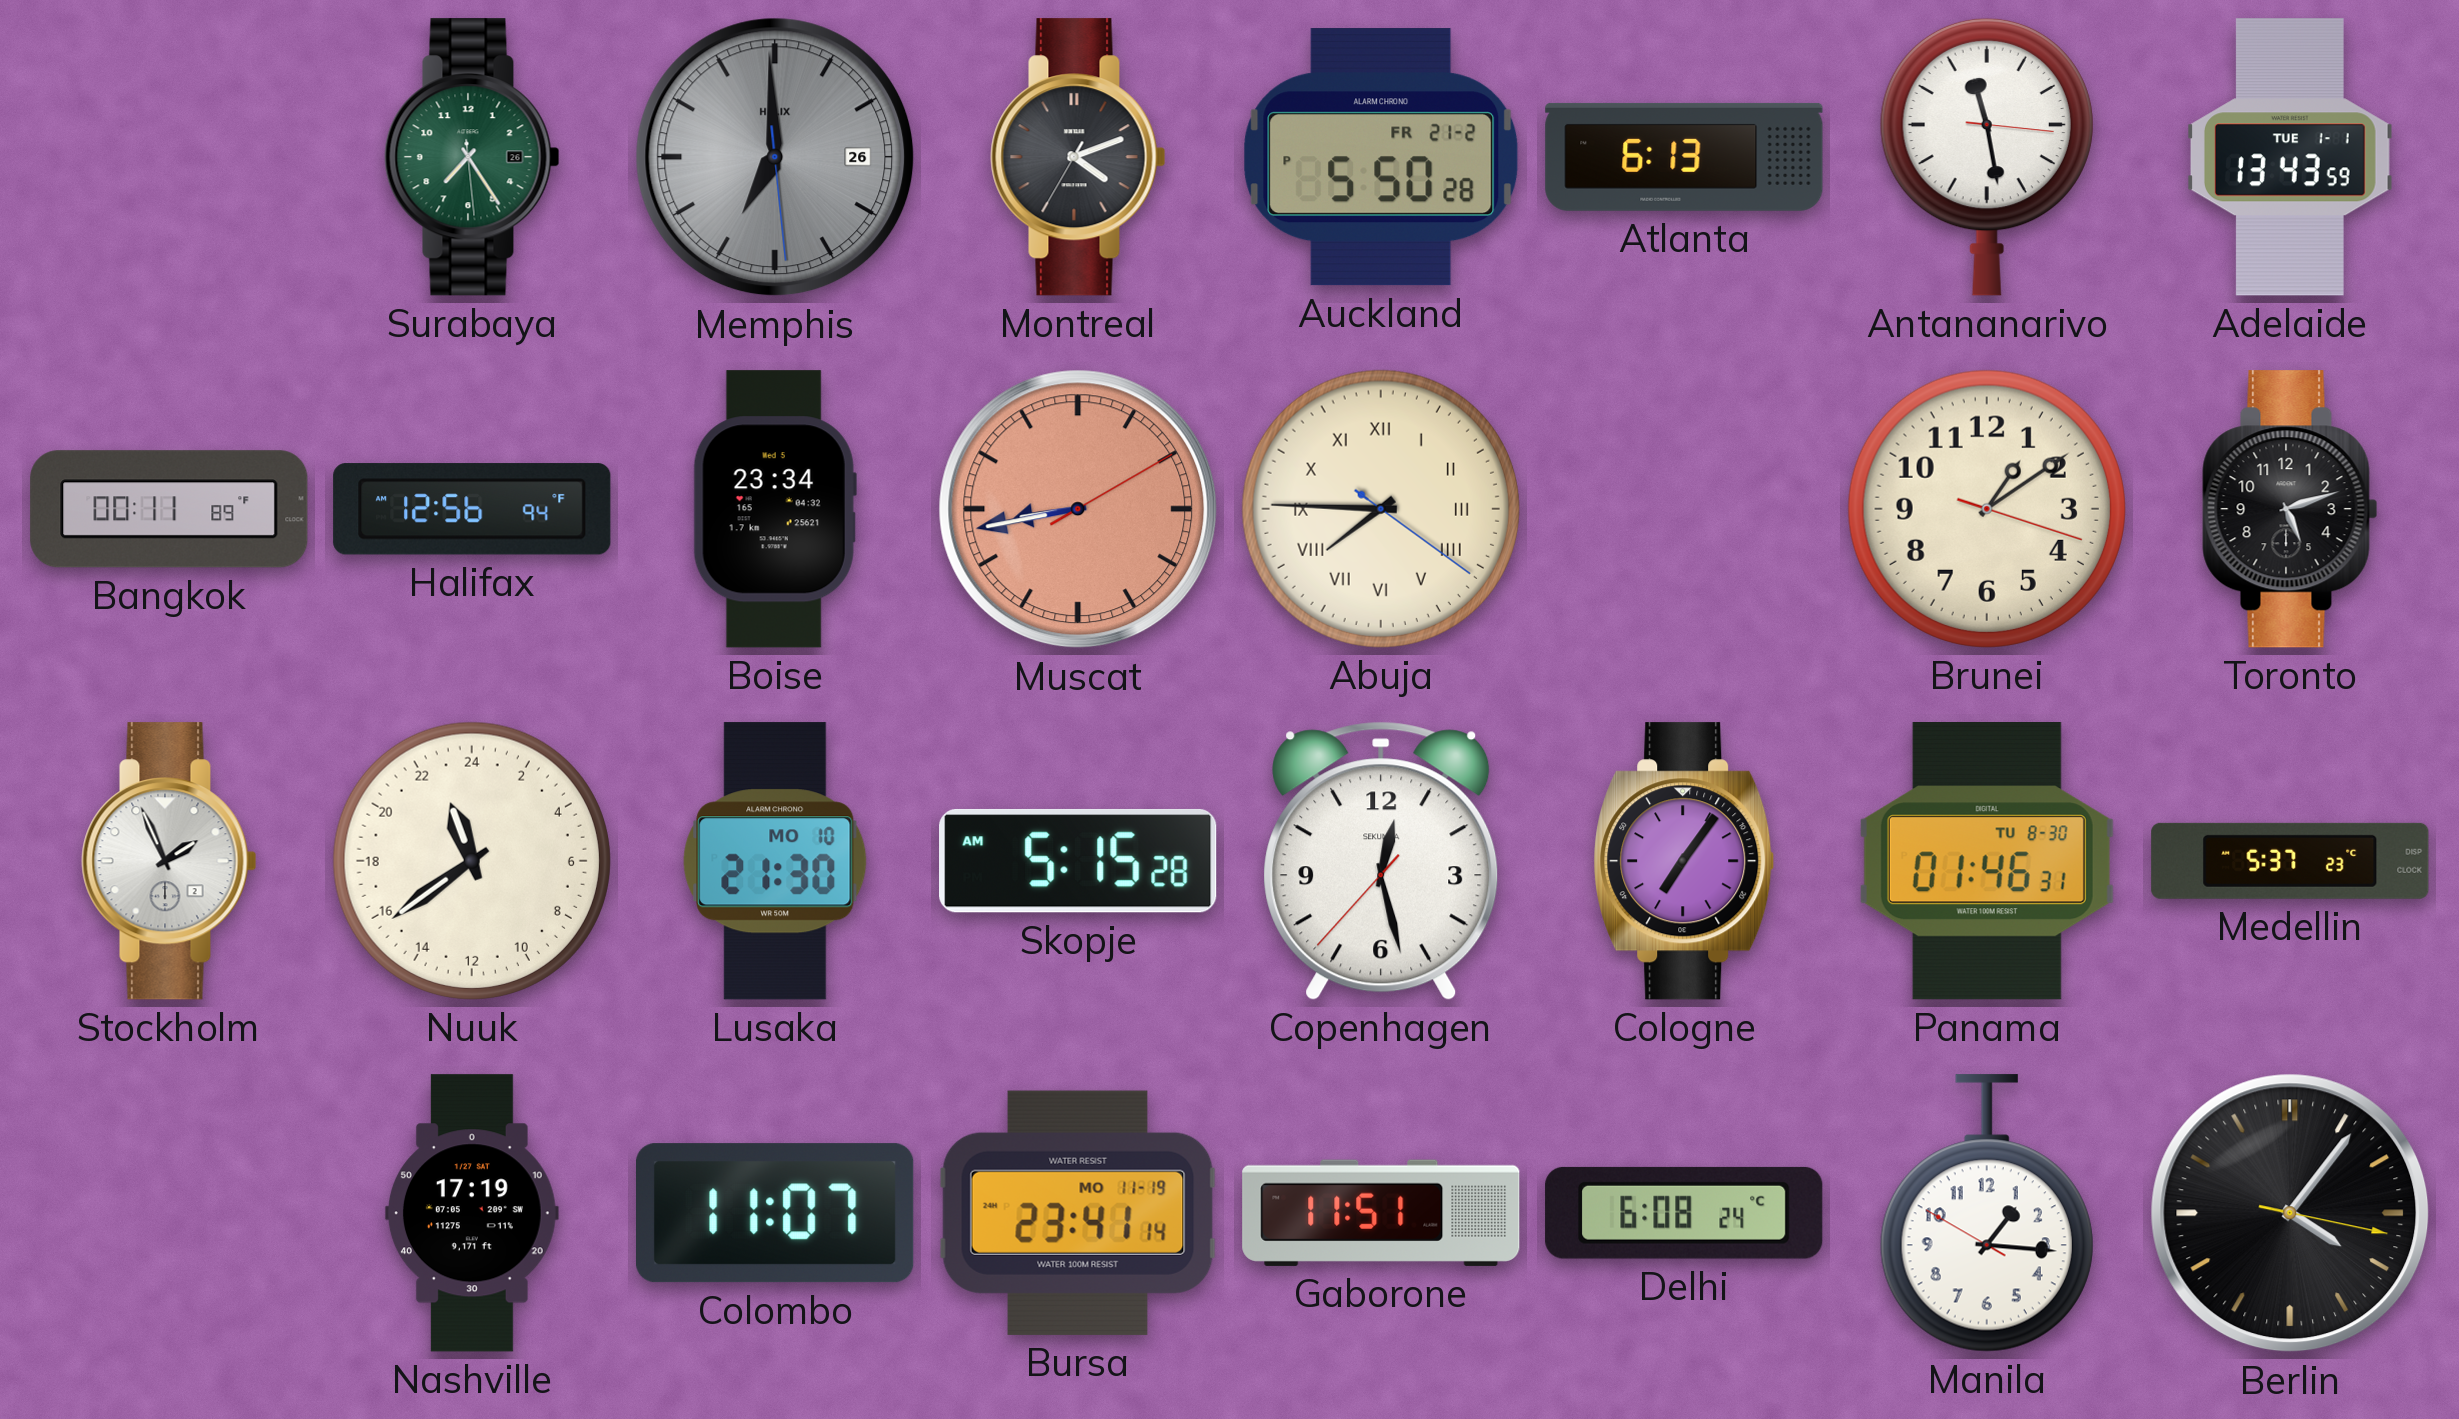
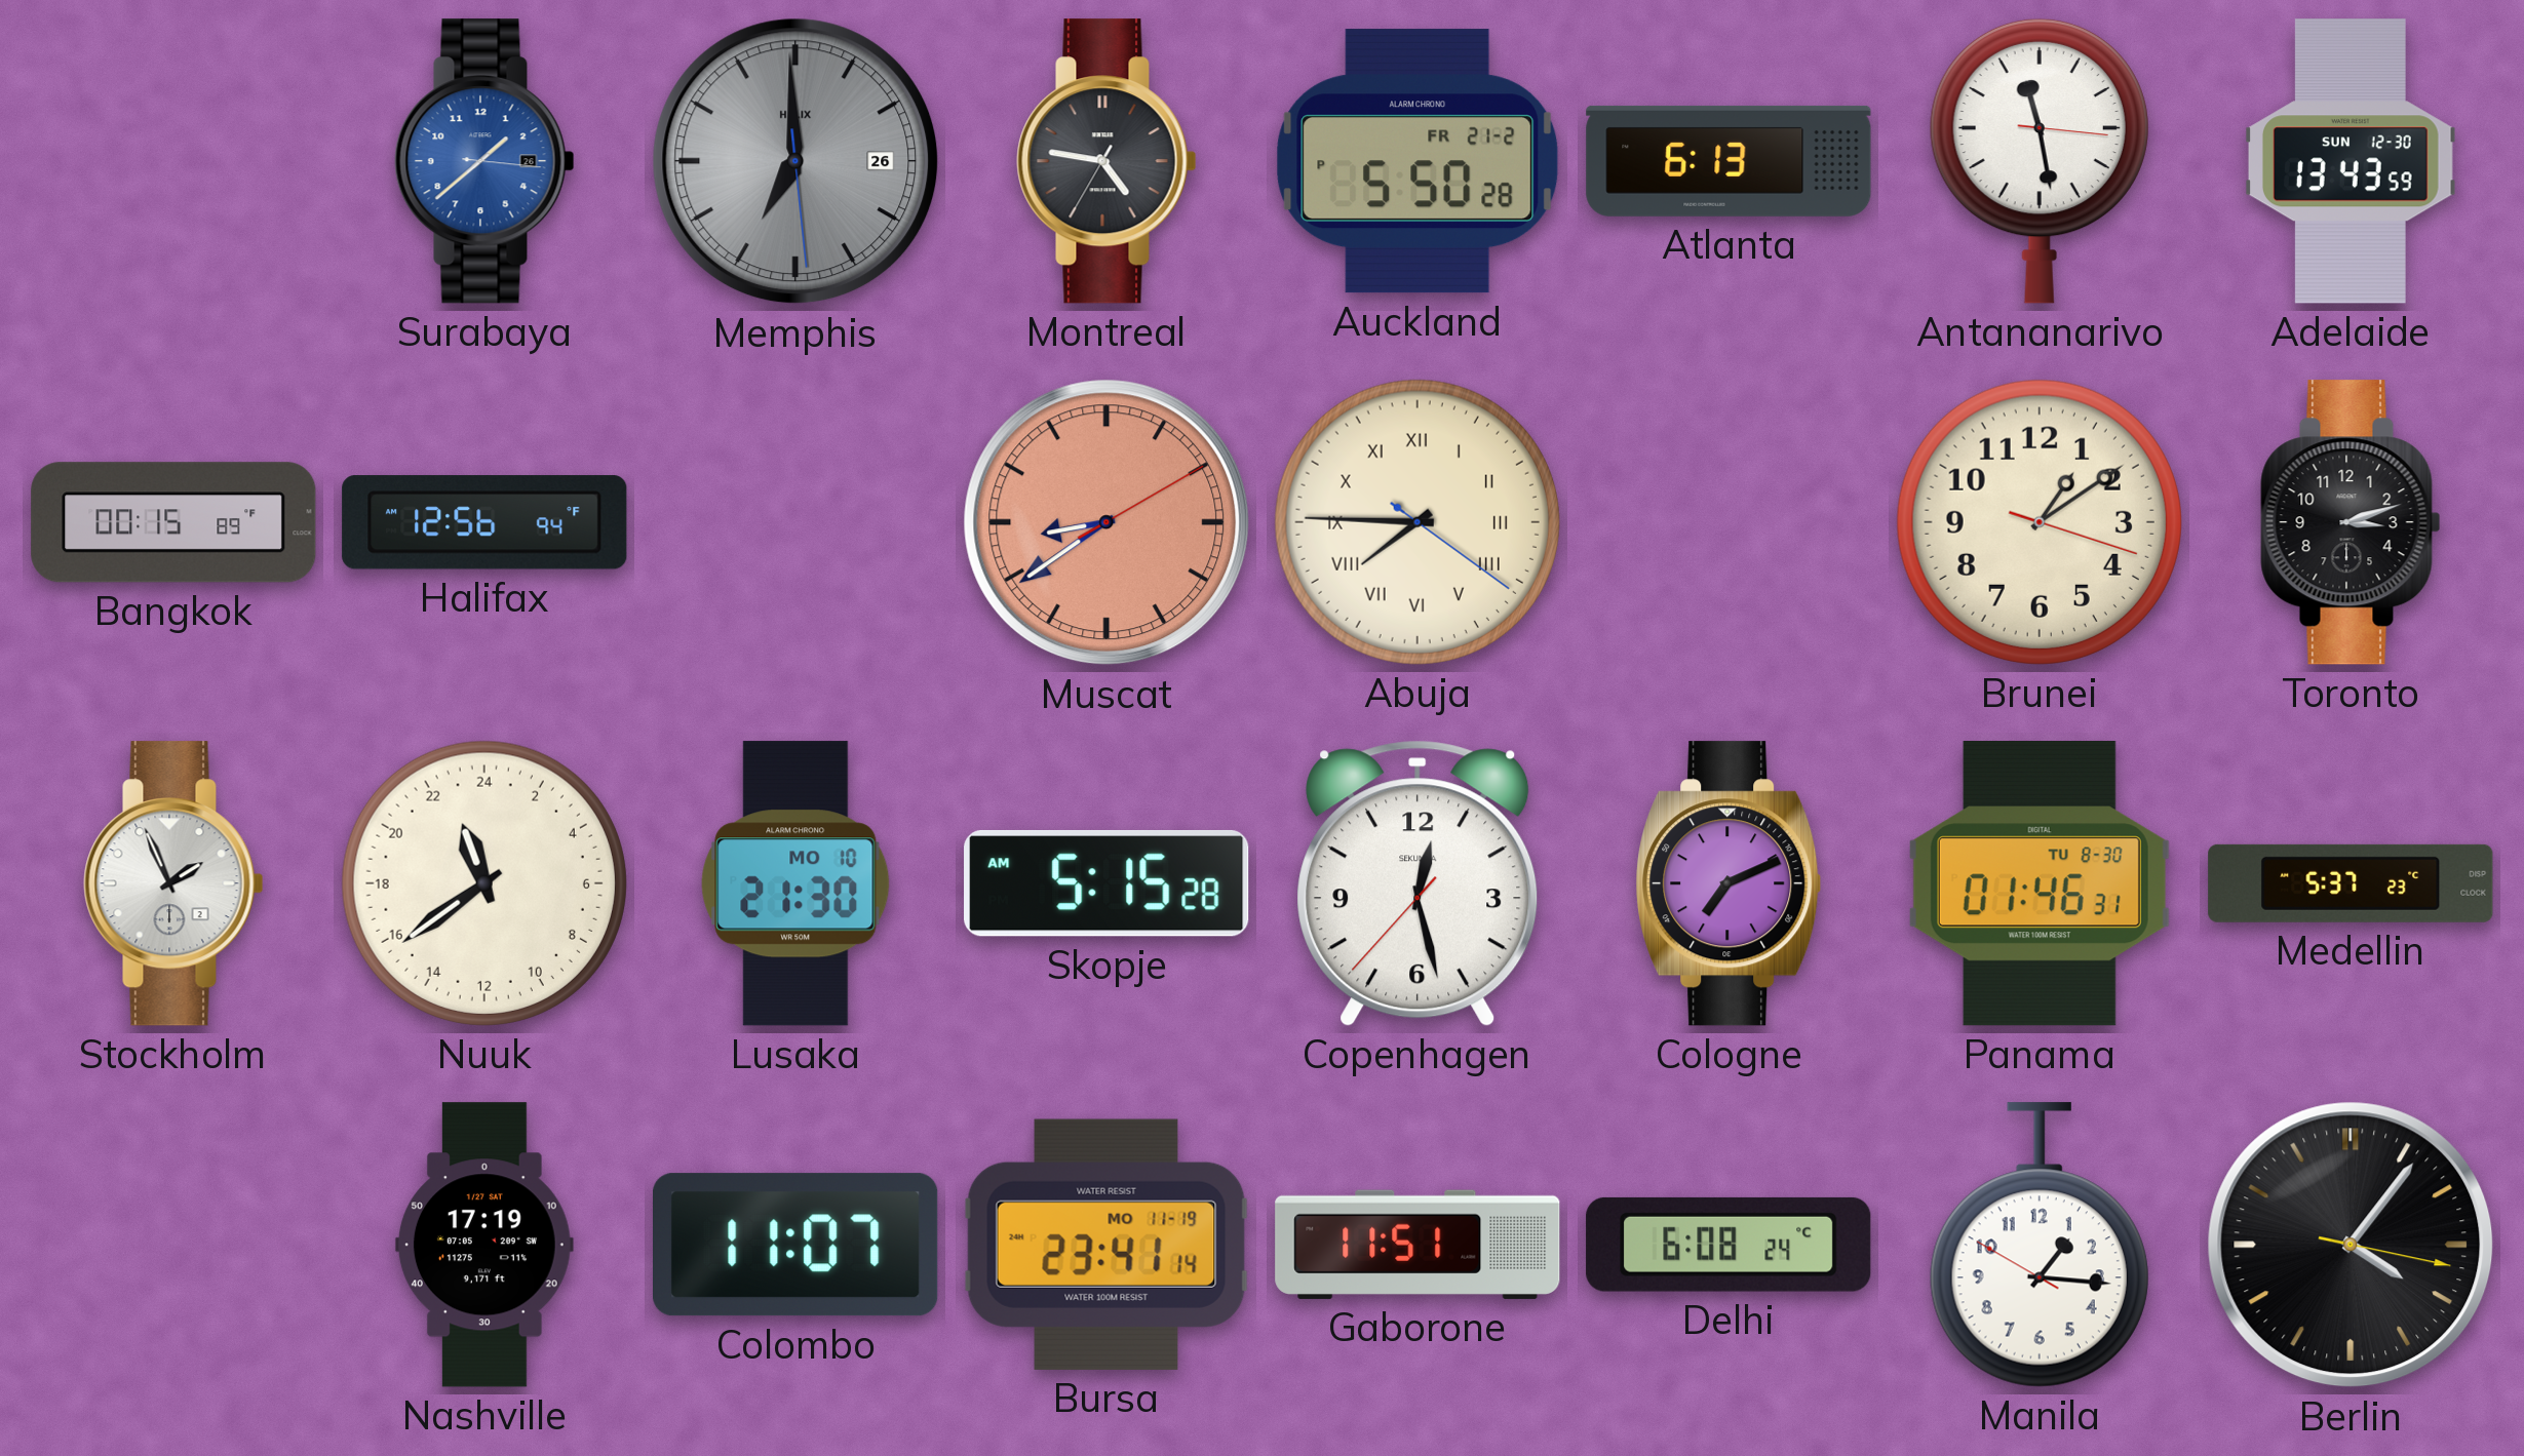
Surabaya: 7:24 -> 1:38 (484, 161)
Surabaya dial: green -> blue (484, 161)
Montreal: 4:11 -> 4:46 (1106, 161)
Adelaide date: TUE 1-1 -> SUN 12-30 (2352, 161)
Bangkok: 00:11 -> 00:15 (173, 522)
Boise: 23:34 -> none (775, 509)
Muscat: 8:43 -> 8:39 (1106, 522)
Toronto: 5:12 -> 3:12 (2351, 522)
Cologne: 7:06 -> 7:11 (1729, 883)
